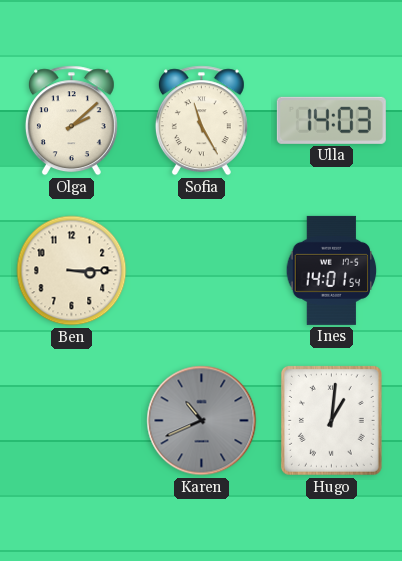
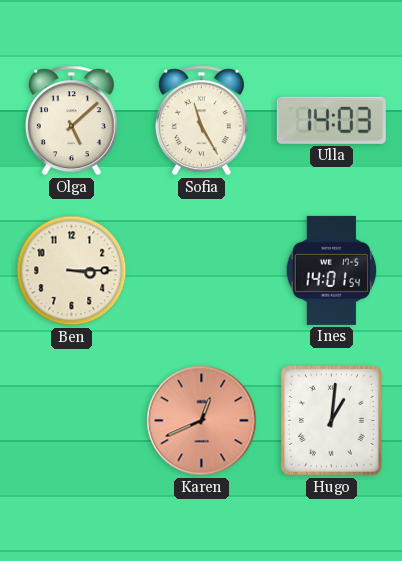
Olga: 2:08 -> 5:08 (71, 121)
Karen: 10:41 -> 12:41 (202, 421)
Karen dial: grey -> salmon (202, 421)
